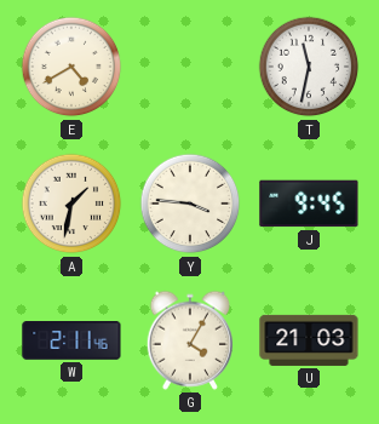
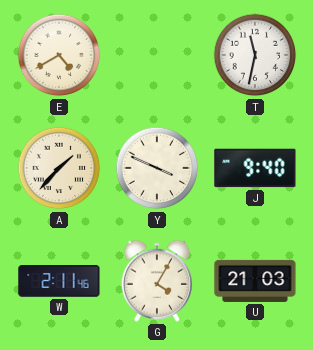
A: 1:32 -> 1:37 (59, 168)
Y: 3:46 -> 3:49 (157, 168)
J: 9:45 -> 9:40 (255, 168)
